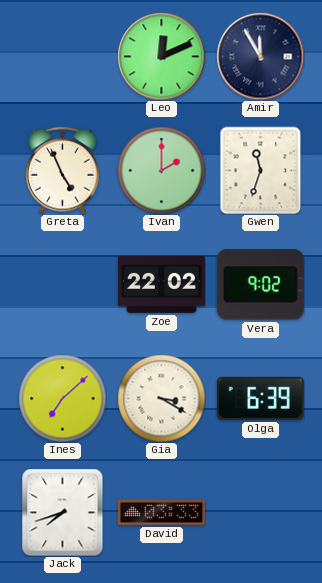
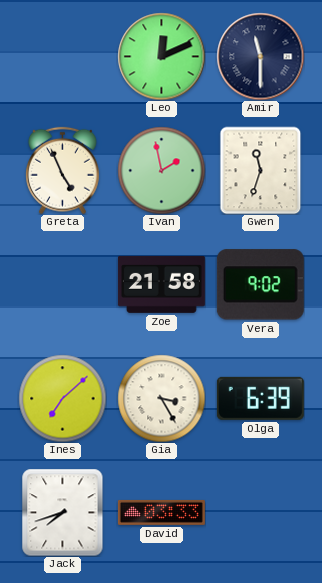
Amir: 11:55 -> 11:30 (260, 56)
Ivan: 2:00 -> 1:58 (161, 170)
Zoe: 22:02 -> 21:58 (161, 284)
Gia: 3:20 -> 3:25 (161, 398)
